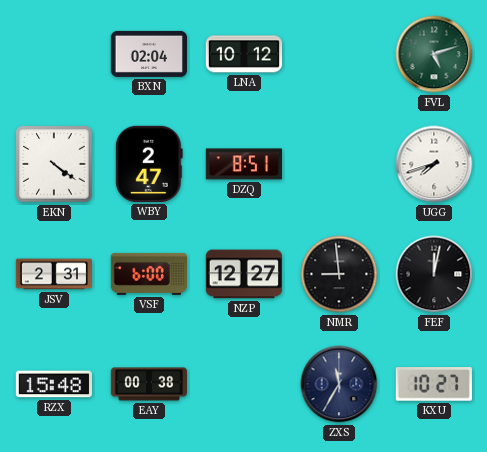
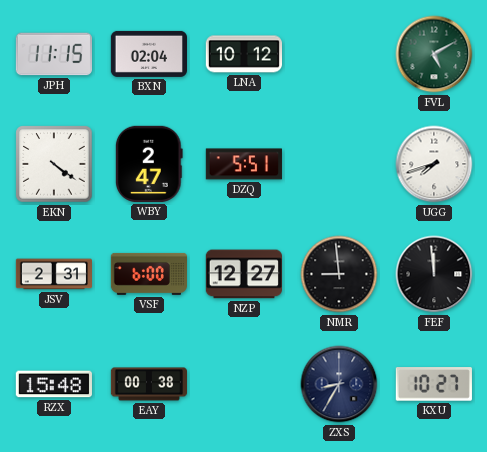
JPH: none -> 11:15 (54, 54)
FVL: 5:12 -> 5:10 (434, 54)
DZQ: 8:51 -> 5:51 (243, 164)
FEF: 12:02 -> 11:59 (434, 274)
ZXS: 11:35 -> 8:35 (339, 384)
